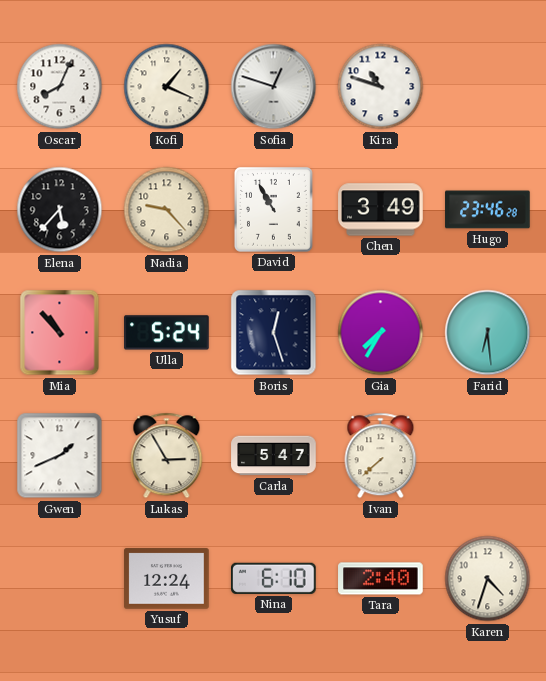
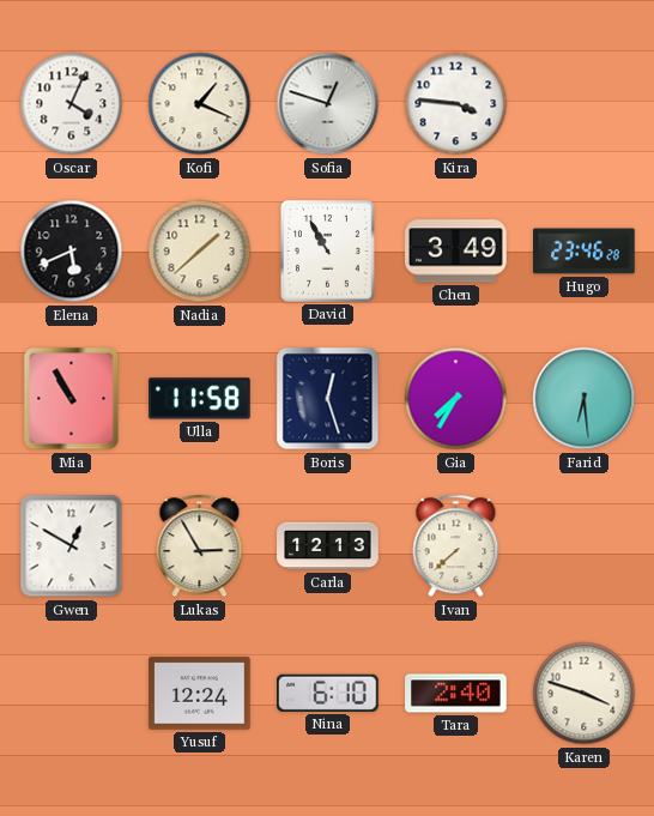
Oscar: 8:04 -> 4:04 (72, 104)
Kira: 10:48 -> 3:46 (456, 104)
Elena: 5:37 -> 5:41 (72, 252)
Nadia: 9:23 -> 1:38 (200, 252)
Mia: 10:53 -> 10:55 (72, 399)
Ulla: 5:24 -> 11:58 (200, 399)
Gwen: 1:41 -> 12:50 (72, 546)
Carla: 5:47 -> 12:13 (328, 546)
Karen: 4:33 -> 3:48 (585, 694)
